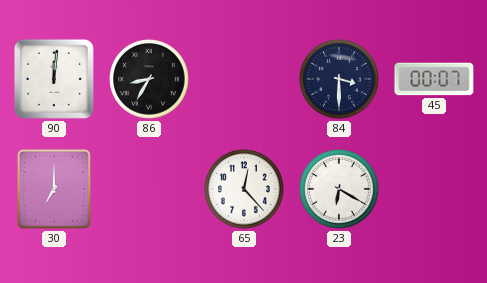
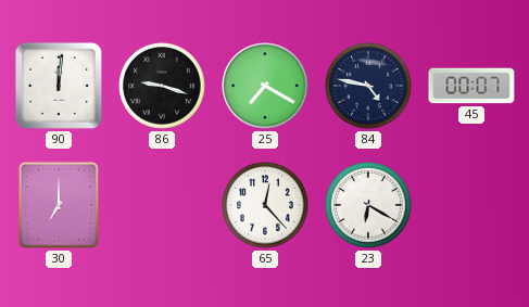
86: 8:35 -> 9:18 (162, 86)
25: none -> 7:20 (265, 86)
84: 3:30 -> 4:47 (368, 86)
